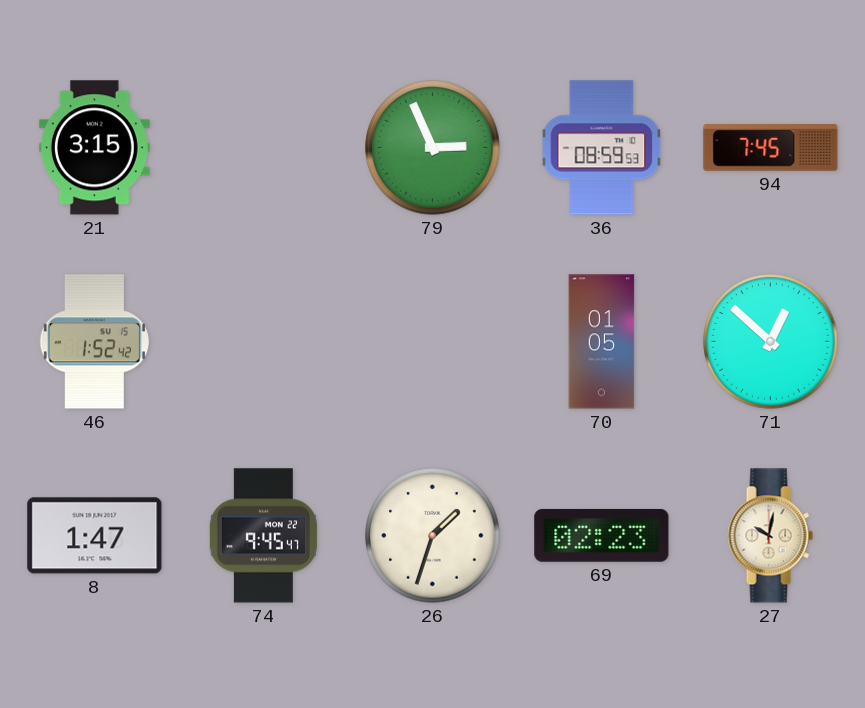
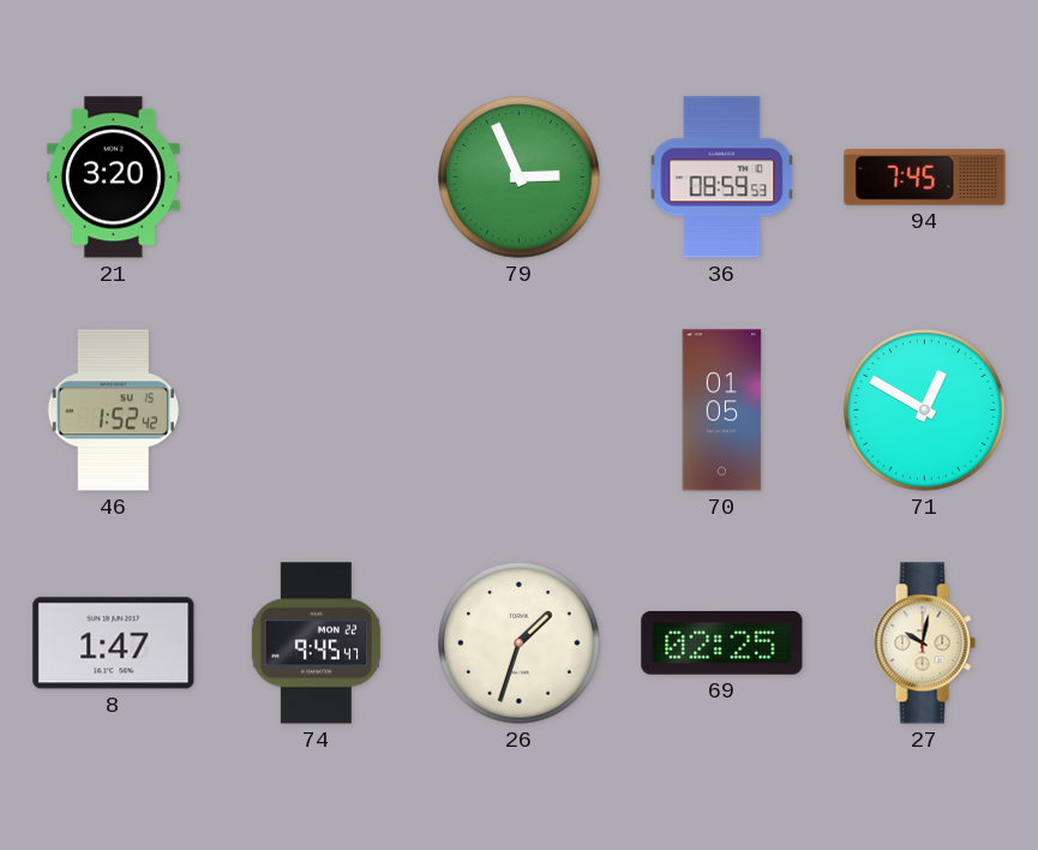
21: 3:15 -> 3:20 (113, 178)
71: 12:52 -> 12:50 (925, 411)
69: 02:23 -> 02:25 (722, 642)
